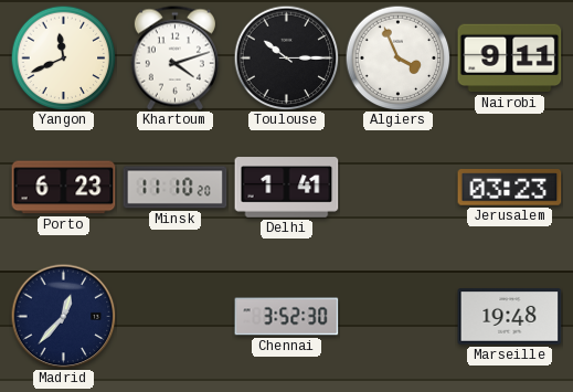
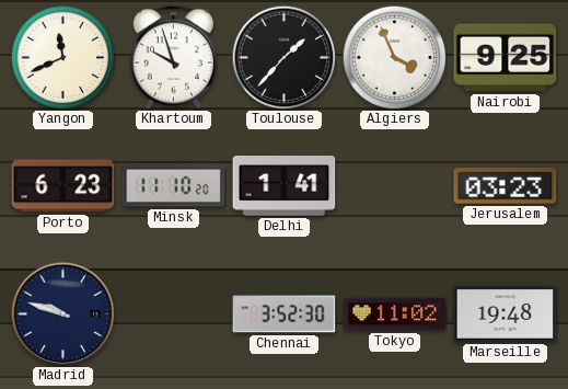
Khartoum: 4:12 -> 9:57 (173, 58)
Toulouse: 10:15 -> 1:37 (283, 57)
Nairobi: 9:11 -> 9:25 (506, 58)
Madrid: 12:37 -> 9:48 (62, 313)
Tokyo: none -> 11:02 (395, 314)
